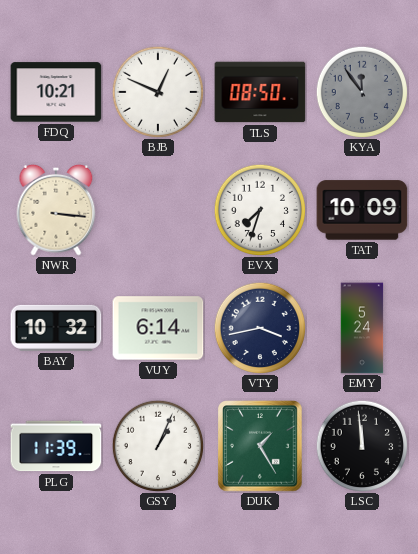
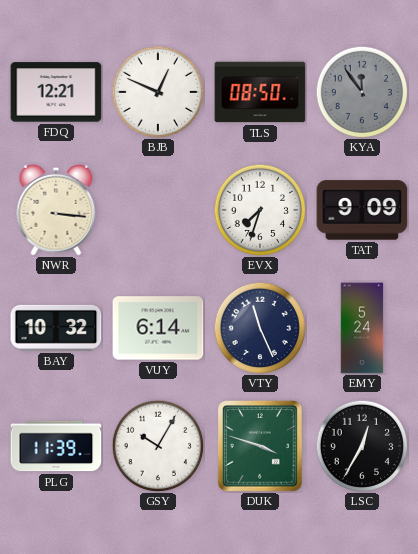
FDQ: 10:21 -> 12:21 (56, 92)
TAT: 10:09 -> 9:09 (362, 210)
VTY: 3:43 -> 11:26 (259, 327)
GSY: 1:04 -> 10:05 (157, 445)
DUK: 1:25 -> 3:48 (260, 446)
LSC: 11:59 -> 12:35 (361, 445)
